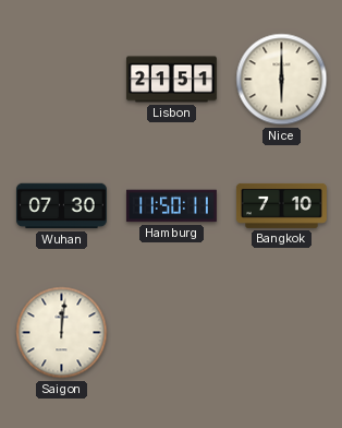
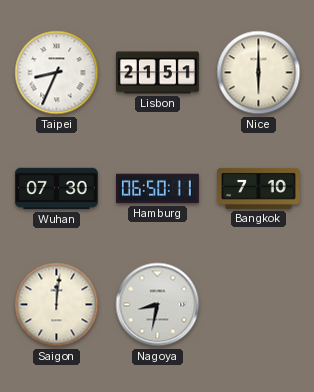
Taipei: none -> 8:34 (57, 73)
Hamburg: 11:50 -> 06:50 (157, 189)
Nagoya: none -> 8:32 (158, 305)
